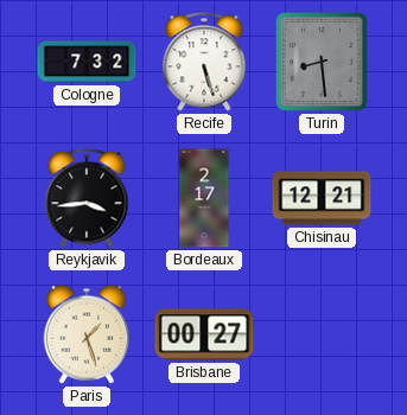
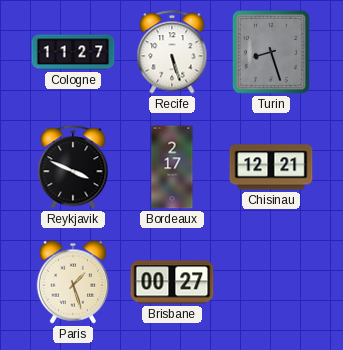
Cologne: 7:32 -> 11:27 (73, 52)
Turin: 8:29 -> 8:27 (271, 52)
Reykjavik: 3:44 -> 3:49 (73, 167)
